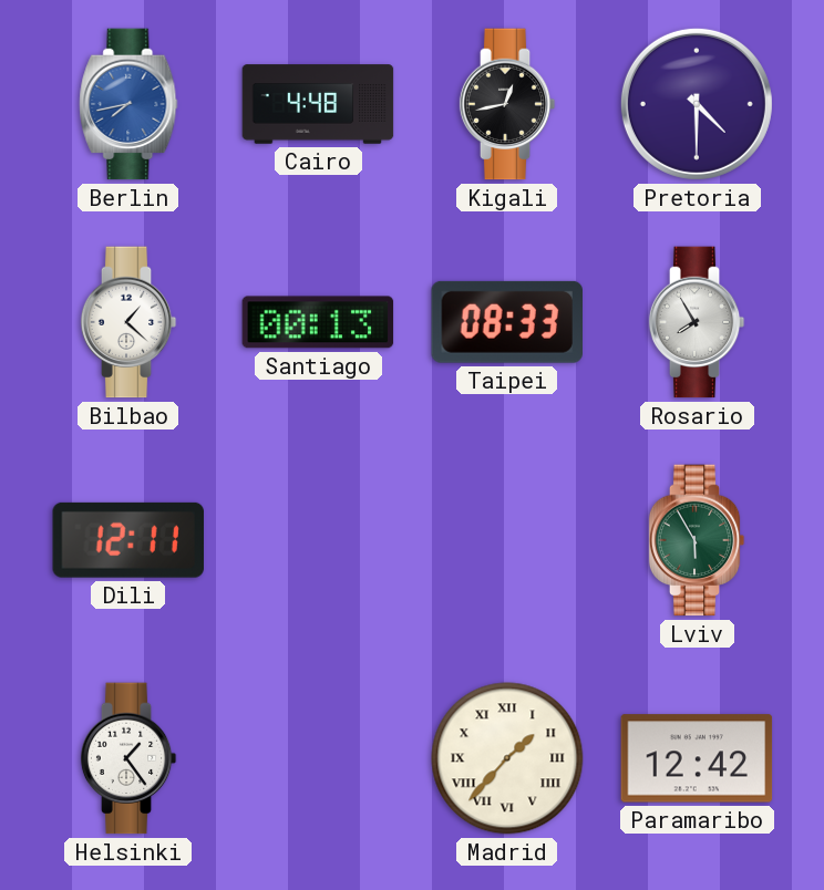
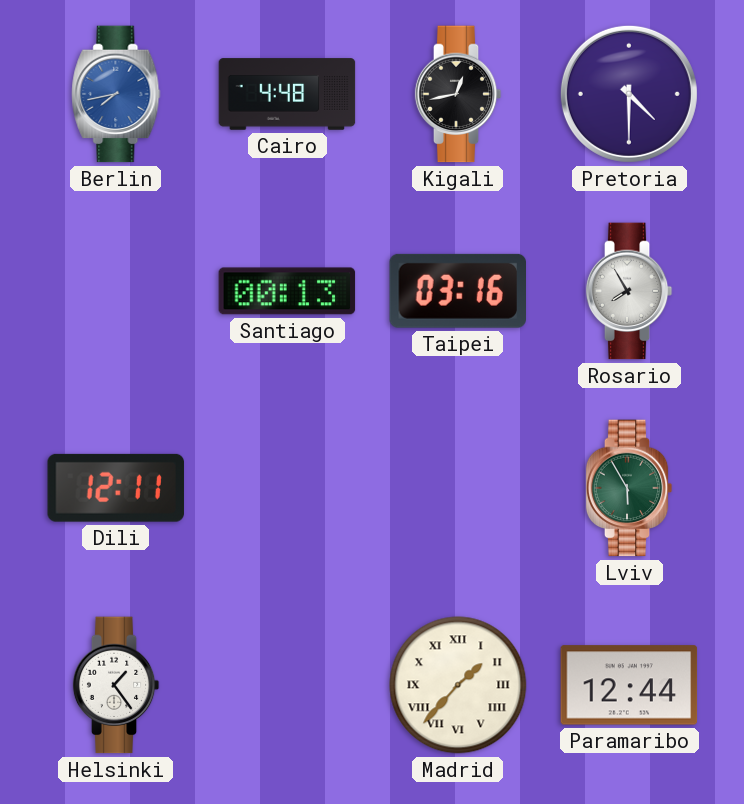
Bilbao: 1:22 -> none (128, 322)
Taipei: 08:33 -> 03:16 (457, 291)
Paramaribo: 12:42 -> 12:44 (629, 685)
